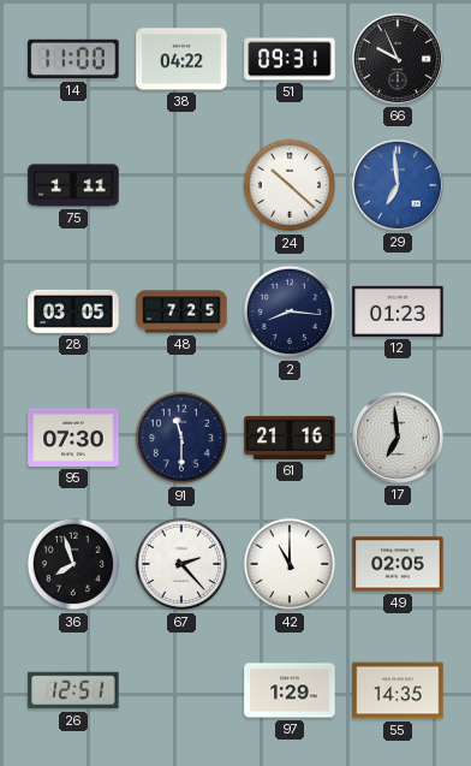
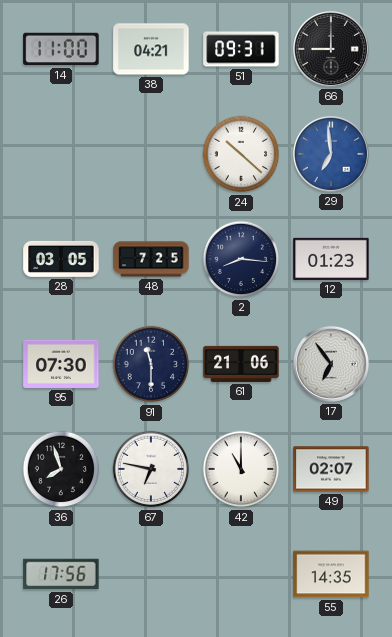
38: 04:22 -> 04:21 (151, 49)
66: 9:56 -> 9:00 (331, 49)
75: 1:11 -> none (73, 185)
61: 21:16 -> 21:06 (241, 364)
17: 6:59 -> 6:54 (331, 364)
67: 2:23 -> 6:47 (151, 469)
49: 02:05 -> 02:07 (331, 469)
26: 12:51 -> 17:56 (61, 574)
97: 1:29 -> none (290, 690)
